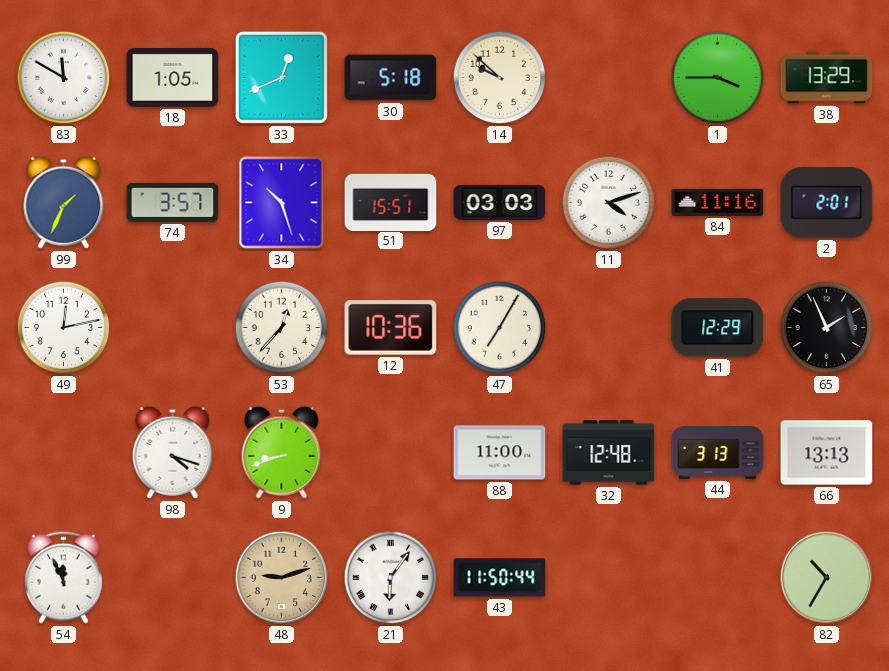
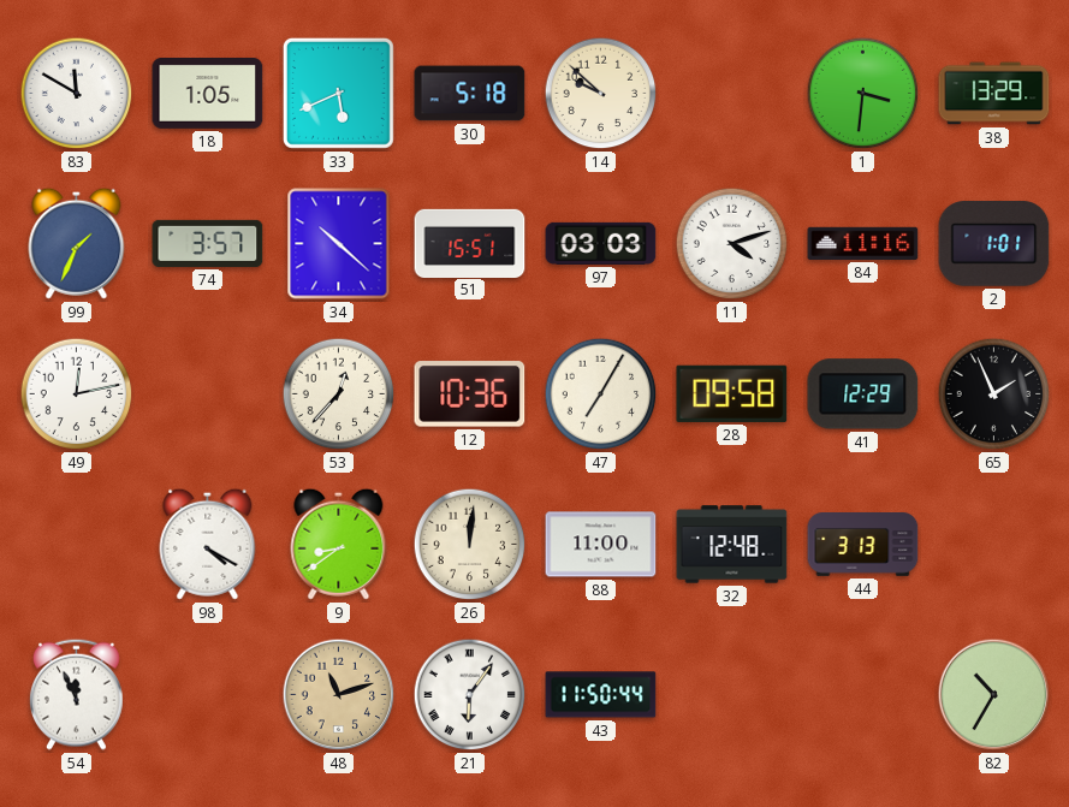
33: 12:41 -> 5:41 (338, 93)
1: 3:45 -> 3:31 (863, 94)
34: 10:27 -> 10:22 (339, 244)
2: 2:01 -> 1:01 (994, 244)
28: none -> 09:58 (732, 393)
98: 4:18 -> 4:20 (208, 544)
9: 8:42 -> 8:39 (339, 544)
26: none -> 12:01 (470, 545)
66: 13:13 -> none (827, 453)
48: 9:12 -> 11:12 (339, 695)
